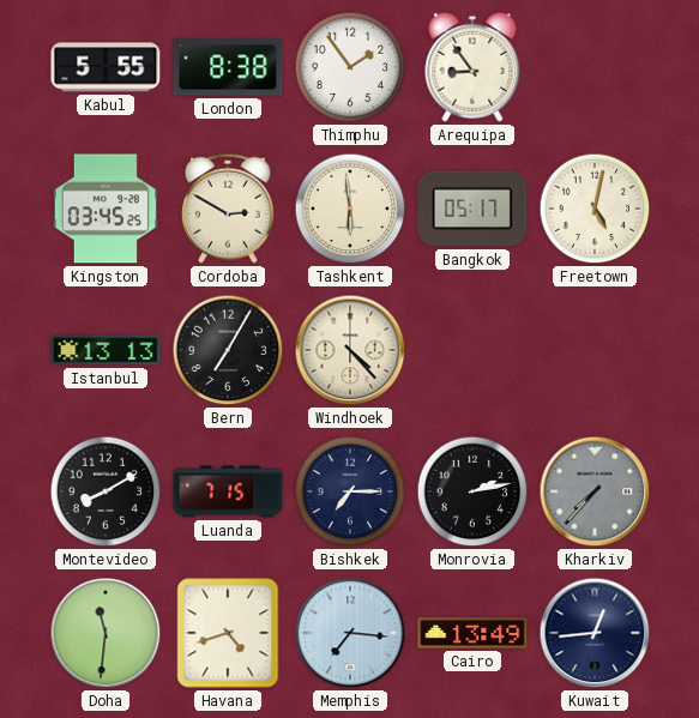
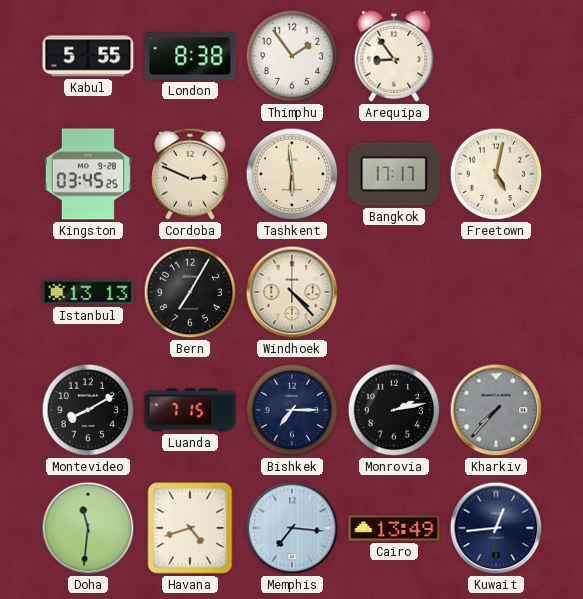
Cordoba: 2:50 -> 2:49 (191, 174)
Bangkok: 05:17 -> 17:17 (394, 174)
